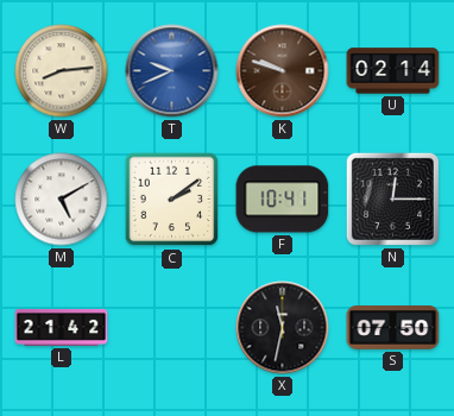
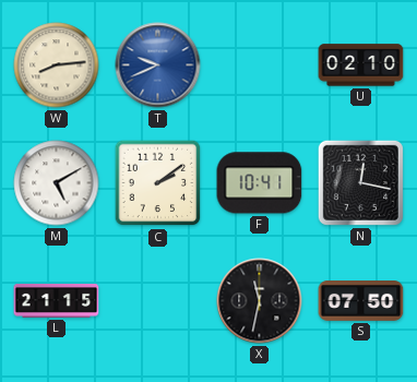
K: 9:48 -> none (283, 71)
U: 02:14 -> 02:10 (361, 65)
N: 12:15 -> 12:17 (360, 182)
L: 21:42 -> 21:15 (57, 300)
